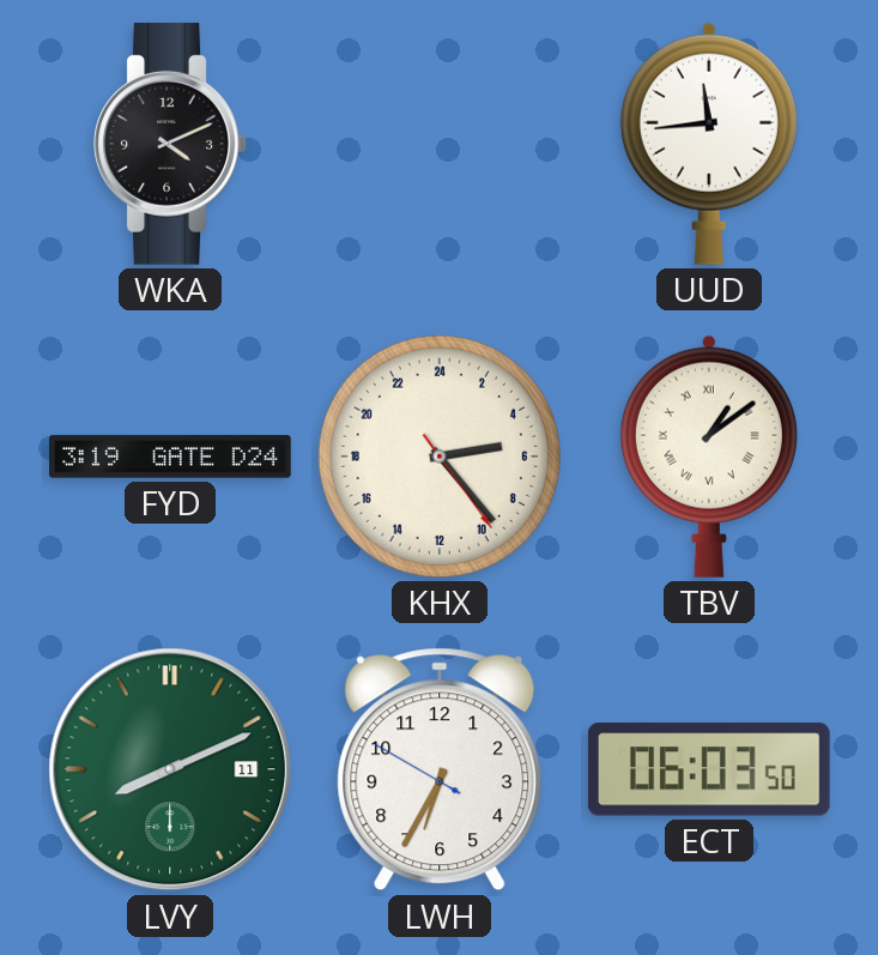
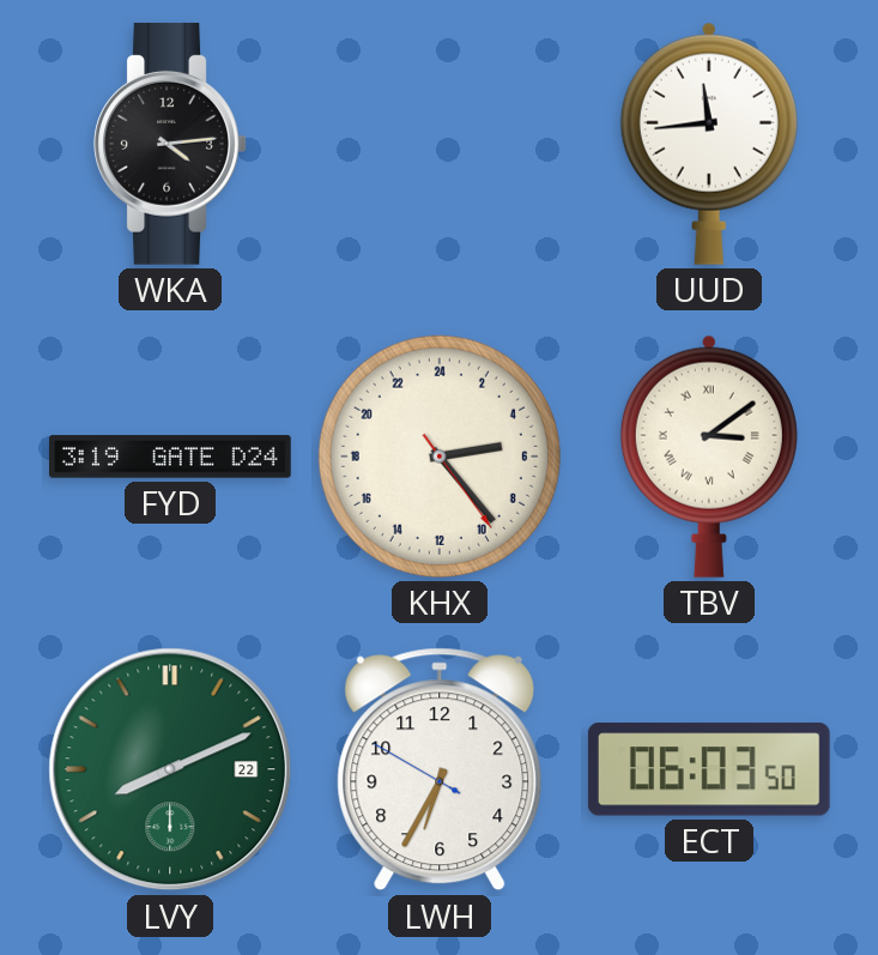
WKA: 4:11 -> 4:14 (170, 144)
TBV: 1:09 -> 3:09 (709, 457)
LVY date: 11 -> 22 (170, 769)
